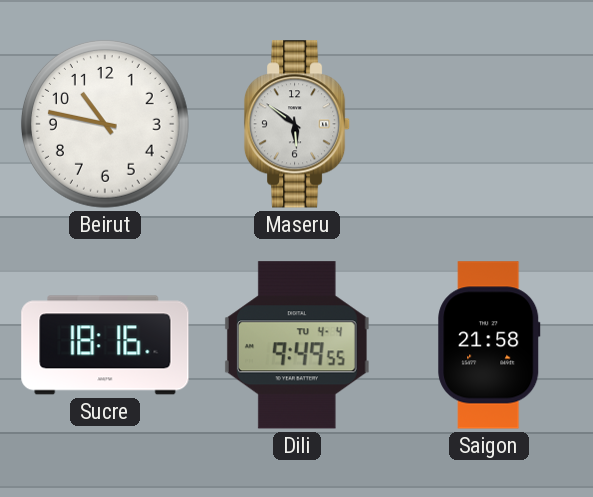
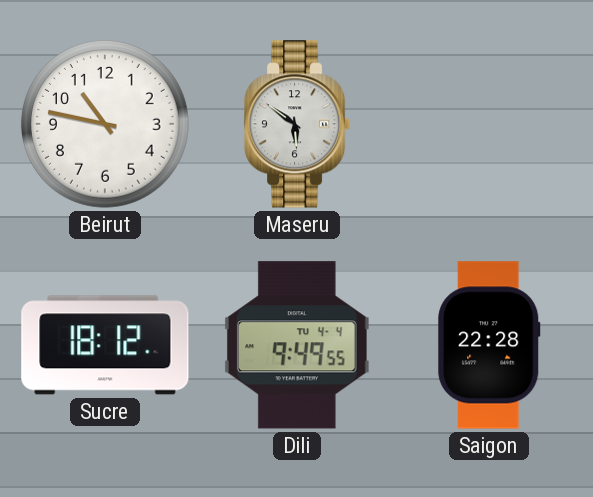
Sucre: 18:16 -> 18:12 (105, 345)
Saigon: 21:58 -> 22:28 (489, 345)
